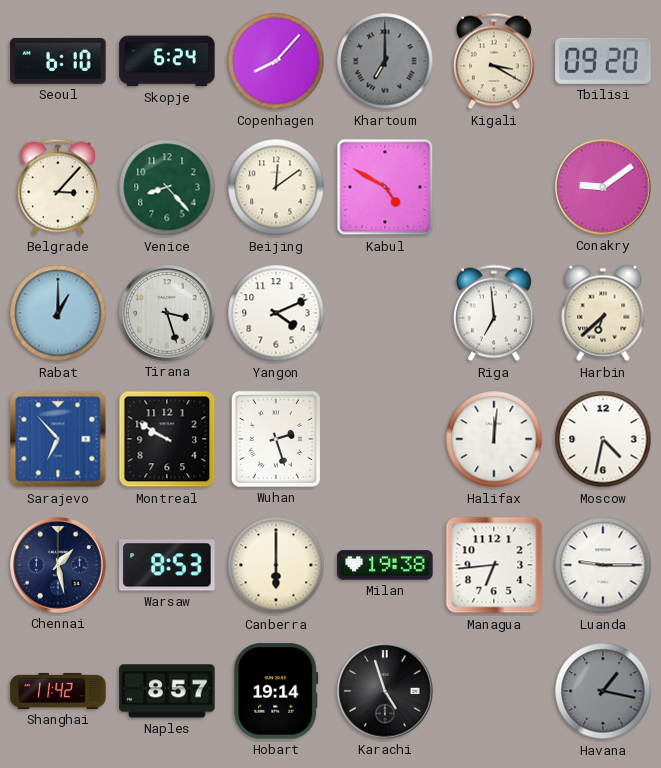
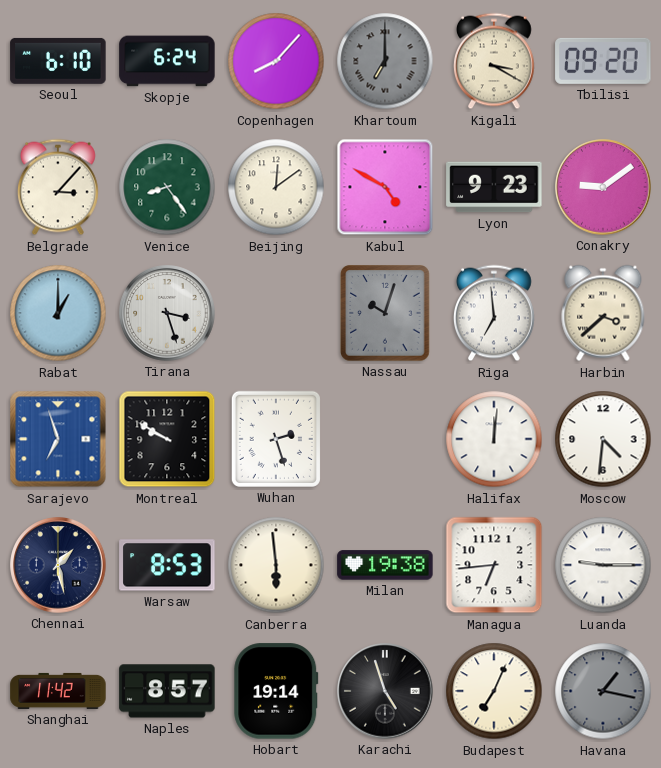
Venice: 8:23 -> 8:24 (167, 187)
Lyon: none -> 9:23 (494, 187)
Yangon: 4:11 -> none (276, 313)
Nassau: none -> 10:03 (385, 313)
Harbin: 6:38 -> 3:38 (603, 313)
Sarajevo: 6:53 -> 6:57 (58, 439)
Moscow: 4:32 -> 4:31 (603, 439)
Canberra: 6:00 -> 5:59 (276, 565)
Budapest: none -> 7:04 (494, 691)
